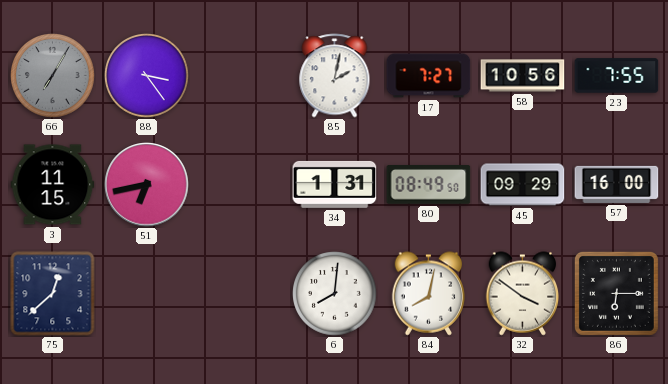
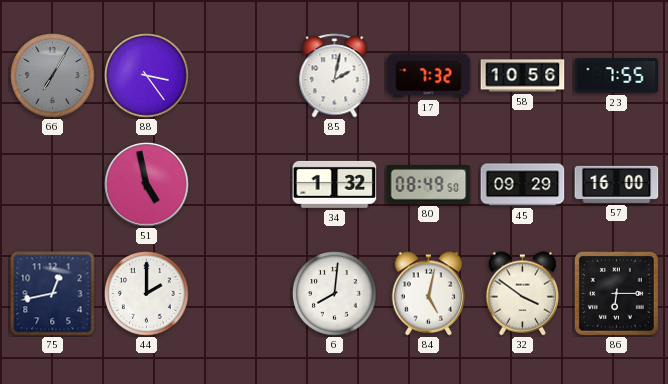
17: 7:27 -> 7:32 (429, 76)
3: 11:15 -> none (53, 185)
51: 6:43 -> 4:58 (147, 185)
34: 1:31 -> 1:32 (335, 184)
75: 12:38 -> 12:43 (53, 294)
44: none -> 2:00 (147, 294)
84: 8:02 -> 5:02 (429, 294)
